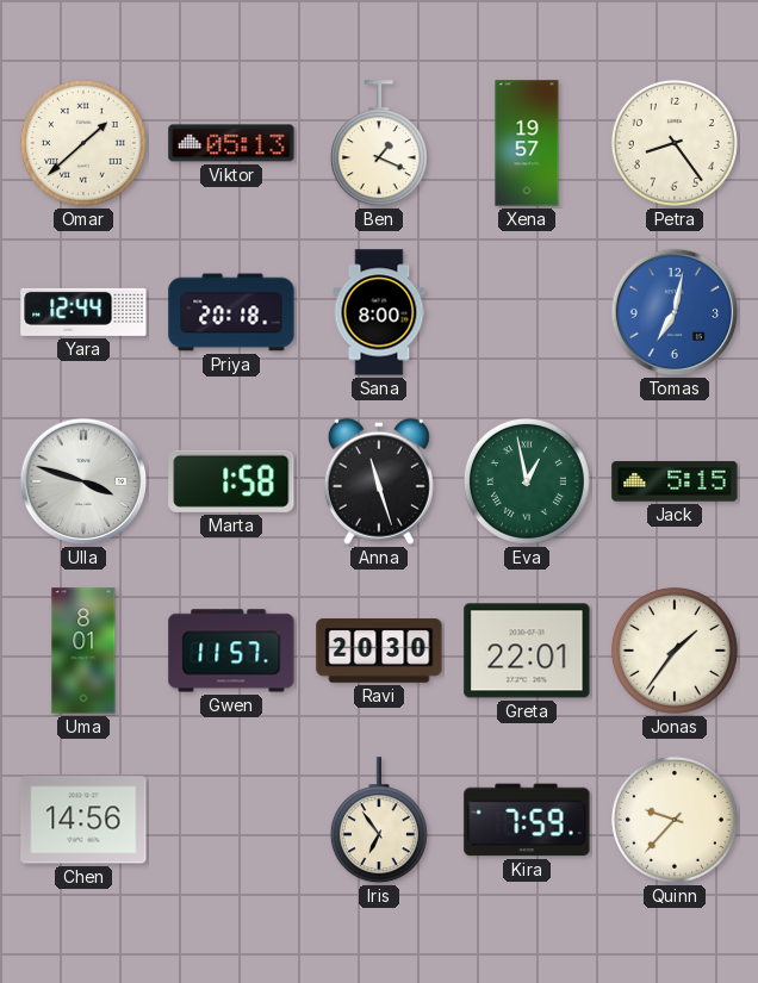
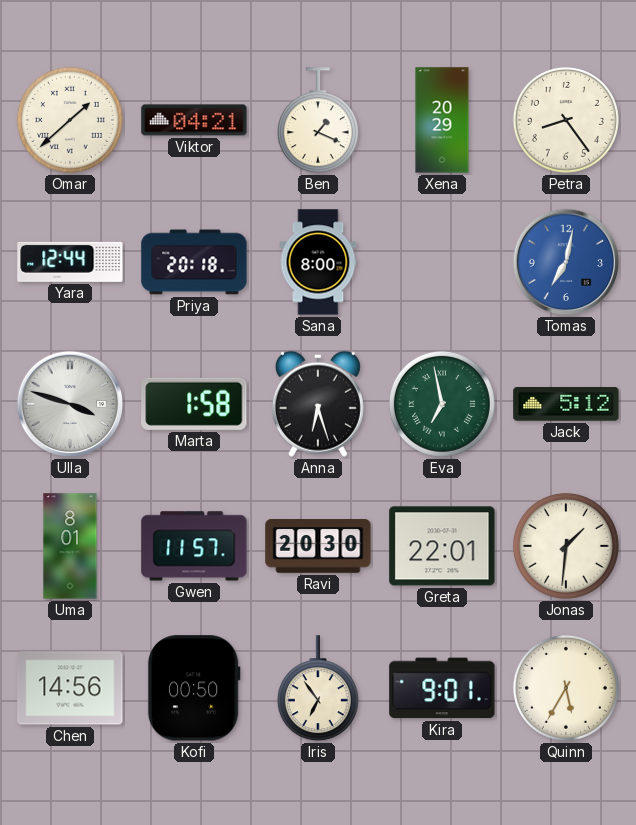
Viktor: 05:13 -> 04:21 (194, 120)
Xena: 19:57 -> 20:29 (442, 120)
Anna: 11:27 -> 6:27 (318, 404)
Eva: 12:58 -> 6:58 (442, 404)
Jack: 5:15 -> 5:12 (566, 404)
Jonas: 1:36 -> 1:31 (566, 546)
Kofi: none -> 00:50 (194, 688)
Kira: 7:59 -> 9:01 (442, 688)
Quinn: 9:37 -> 5:35 (566, 688)
